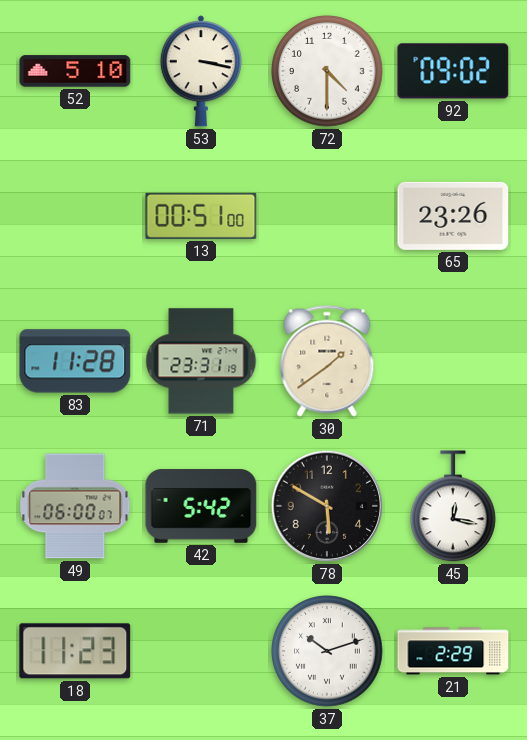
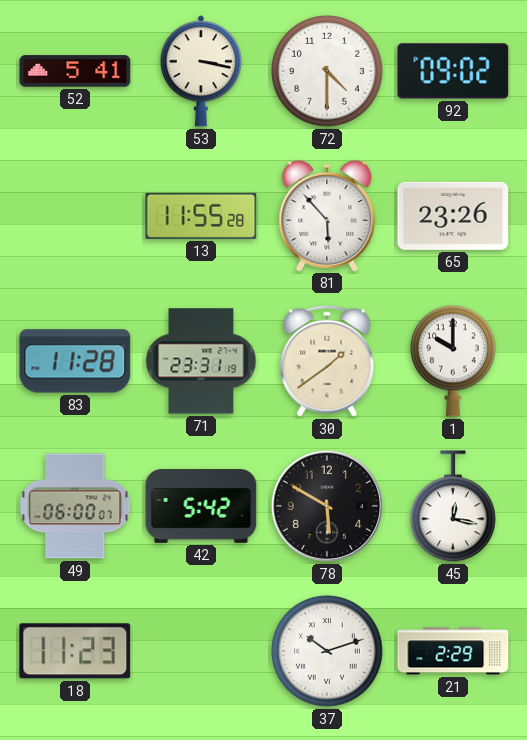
52: 5:10 -> 5:41 (75, 71)
13: 00:51 -> 11:55 (201, 216)
81: none -> 5:53 (327, 215)
1: none -> 10:00 (454, 361)
